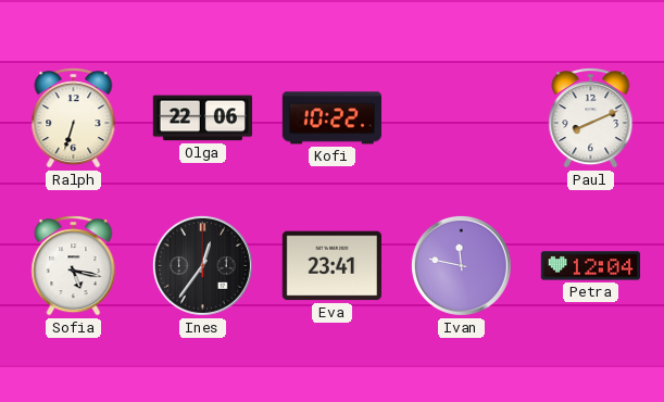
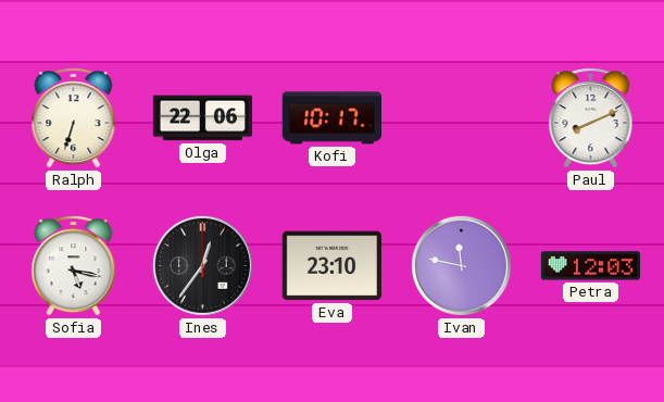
Kofi: 10:22 -> 10:17 (331, 118)
Eva: 23:41 -> 23:10 (331, 266)
Petra: 12:04 -> 12:03 (590, 266)
